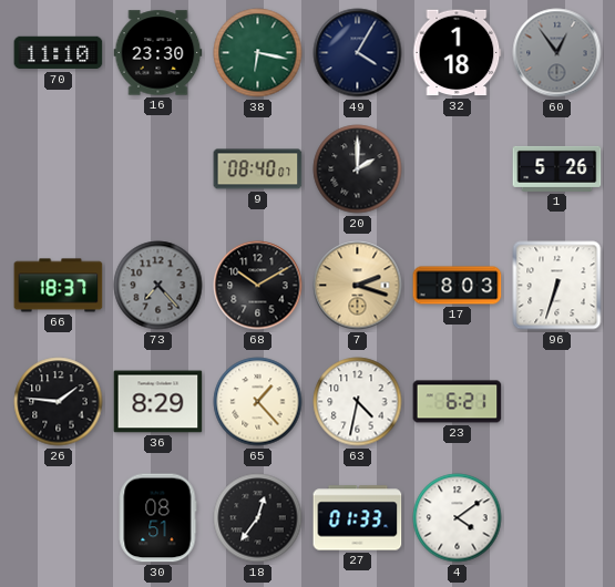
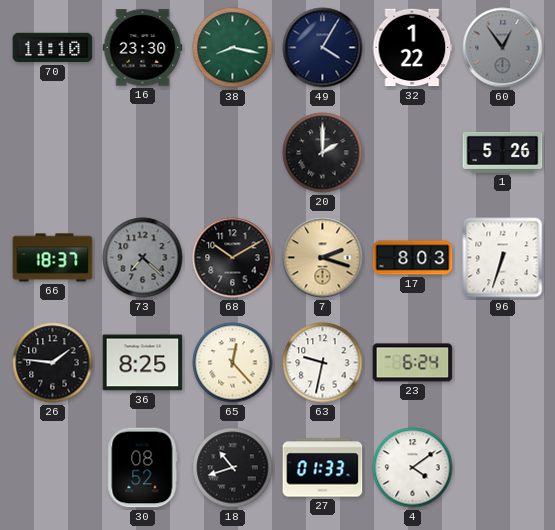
38: 6:17 -> 8:17 (233, 48)
32: 1:18 -> 1:22 (413, 48)
9: 08:40 -> none (258, 169)
73: 7:23 -> 7:22 (143, 258)
36: 8:29 -> 8:25 (143, 363)
65: 1:23 -> 12:23 (233, 363)
63: 4:32 -> 9:32 (323, 363)
23: 6:21 -> 6:24 (413, 363)
30: 08:51 -> 08:52 (142, 468)
18: 12:36 -> 10:42 (233, 468)
